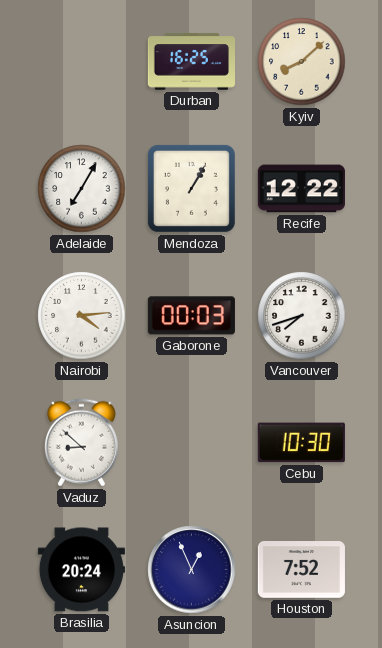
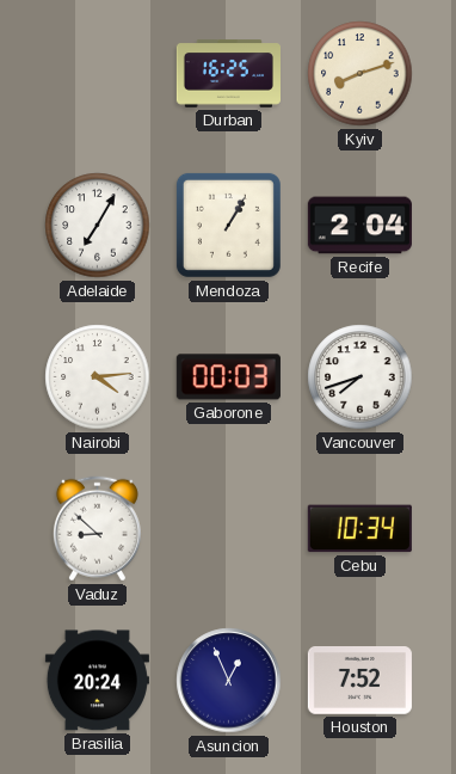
Kyiv: 8:08 -> 8:12 (361, 74)
Recife: 12:22 -> 2:04 (359, 226)
Cebu: 10:30 -> 10:34 (359, 529)
